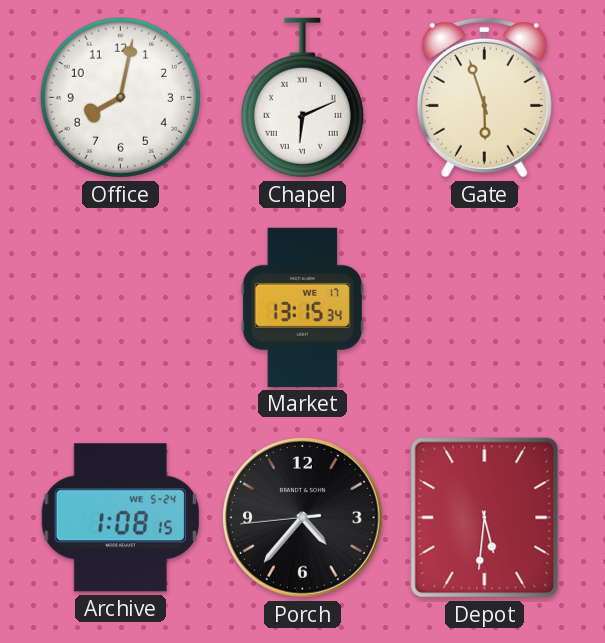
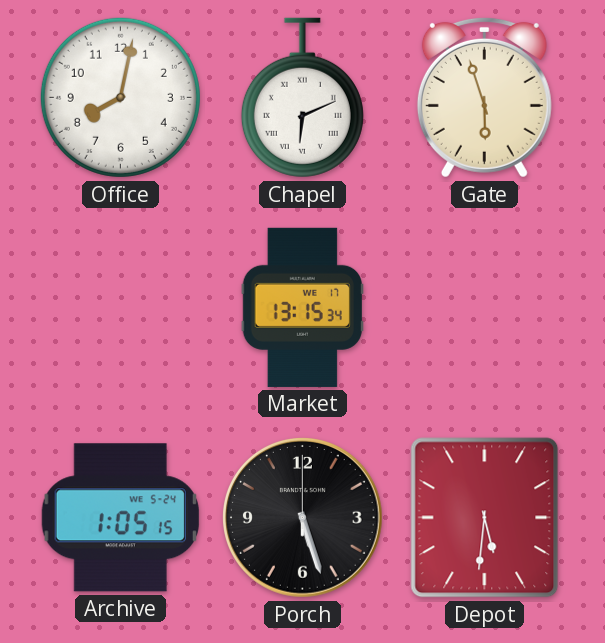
Archive: 1:08 -> 1:05 (120, 518)
Porch: 4:36 -> 5:27 (303, 518)
